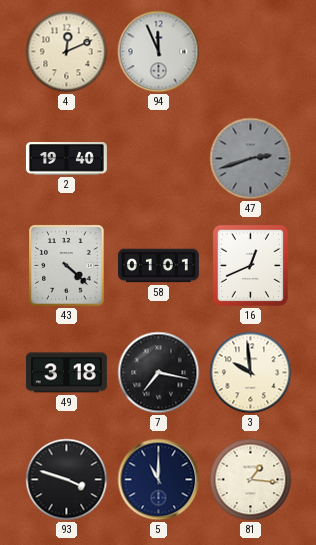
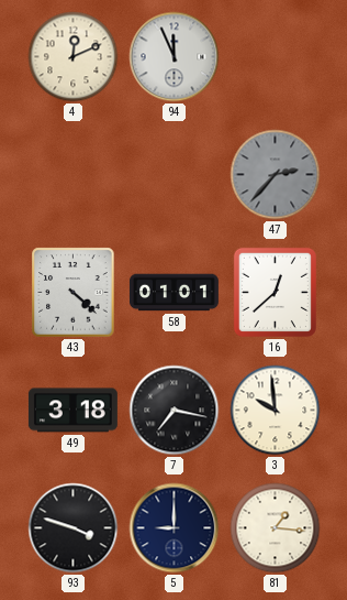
2: 19:40 -> none (67, 159)
47: 2:42 -> 2:37 (276, 175)
16: 12:41 -> 12:38 (275, 292)
5: 11:00 -> 9:00 (175, 528)
